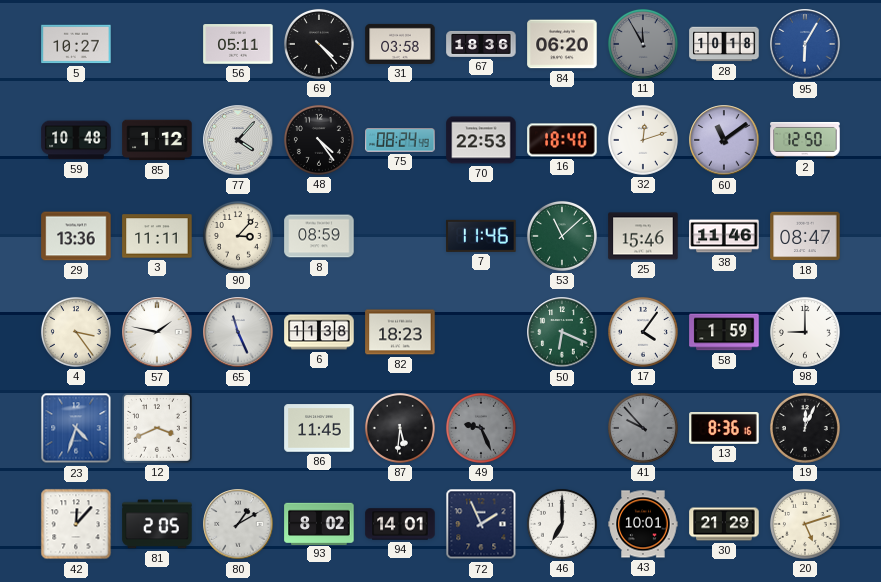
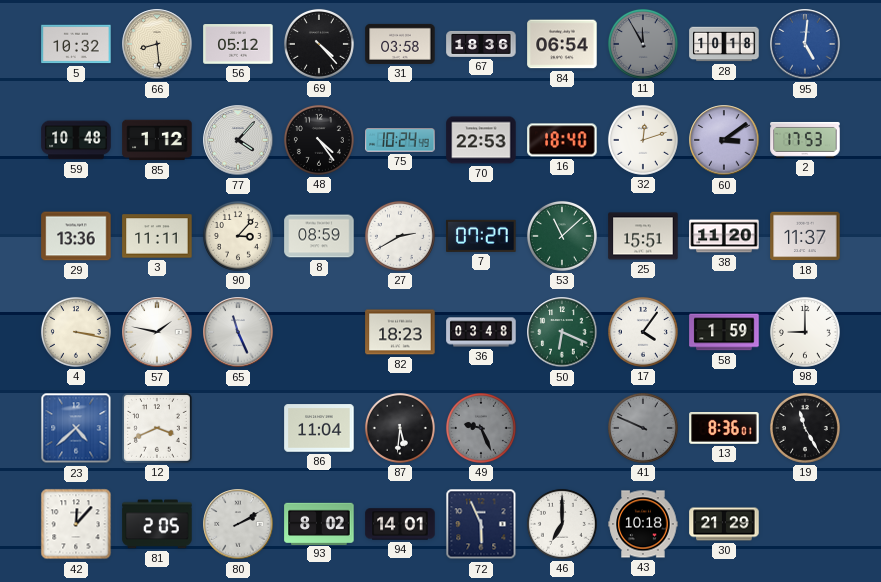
5: 10:27 -> 10:32 (76, 44)
66: none -> 8:29 (157, 44)
56: 05:11 -> 05:12 (238, 44)
84: 06:20 -> 06:54 (562, 44)
95: 6:05 -> 5:01 (805, 44)
75: 08:24 -> 10:24 (400, 140)
60: 11:09 -> 3:09 (724, 140)
2: 12:50 -> 17:53 (805, 140)
27: none -> 2:40 (400, 236)
7: 11:46 -> 07:27 (481, 236)
25: 15:46 -> 15:51 (643, 236)
38: 11:46 -> 11:20 (724, 236)
18: 08:47 -> 11:37 (805, 236)
4: 3:24 -> 3:17 (76, 332)
6: 11:38 -> none (319, 332)
36: none -> 03:48 (481, 332)
23: 4:33 -> 4:38 (76, 428)
86: 11:45 -> 11:04 (319, 428)
41: 9:53 -> 9:49 (643, 428)
13: 8:36:16 -> 8:36:01 (724, 429)
19: 12:04 -> 11:25 (805, 428)
80: 1:10 -> 2:10 (238, 524)
72: 1:56 -> 5:56 (481, 524)
43: 10:01 -> 10:18 (643, 524)
20: 5:12 -> none (805, 524)
